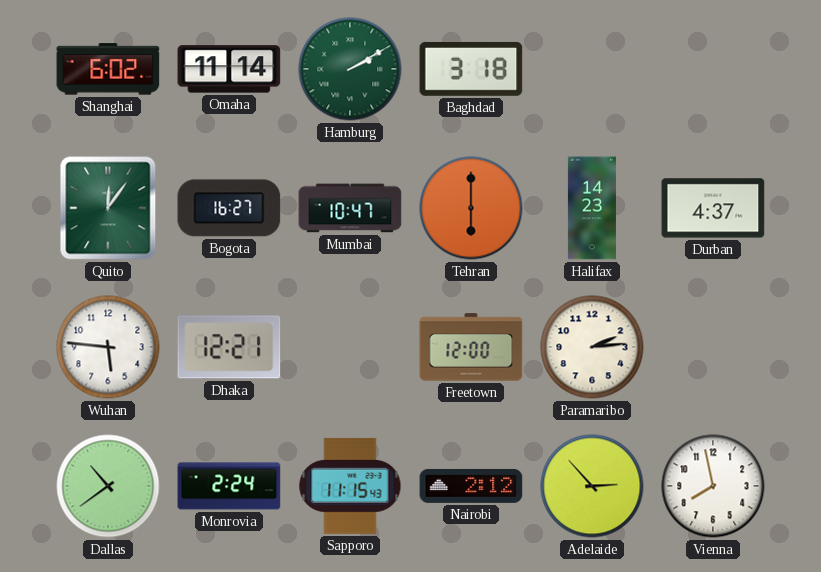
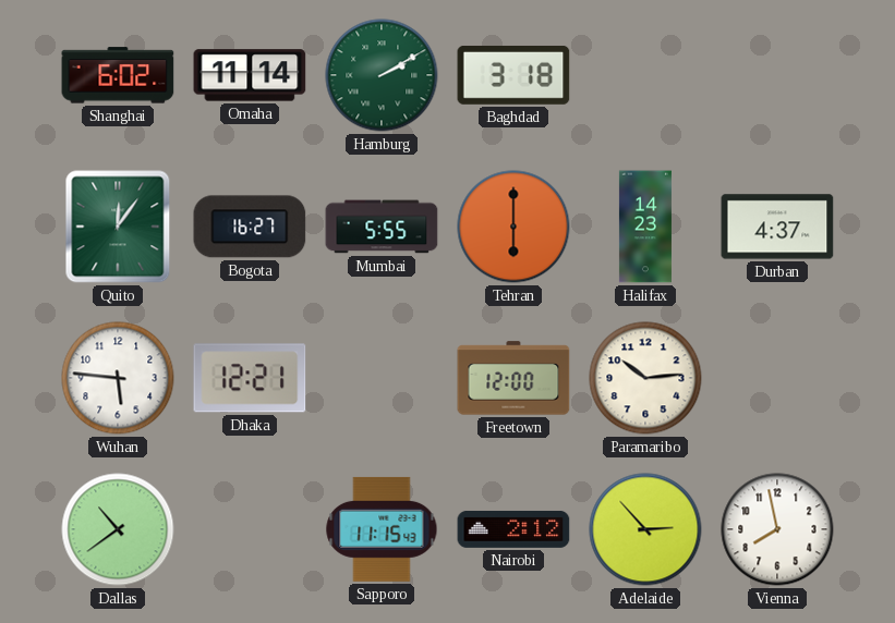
Mumbai: 10:47 -> 5:55 (382, 227)
Paramaribo: 2:14 -> 10:14 (645, 378)
Monrovia: 2:24 -> none (229, 486)
